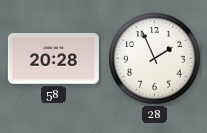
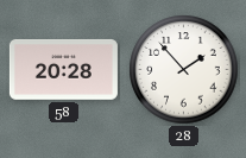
28: 1:56 -> 1:53 (184, 70)
